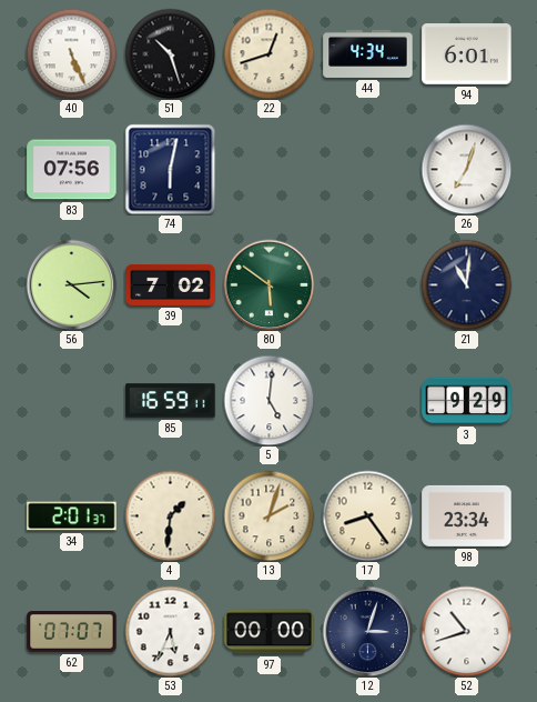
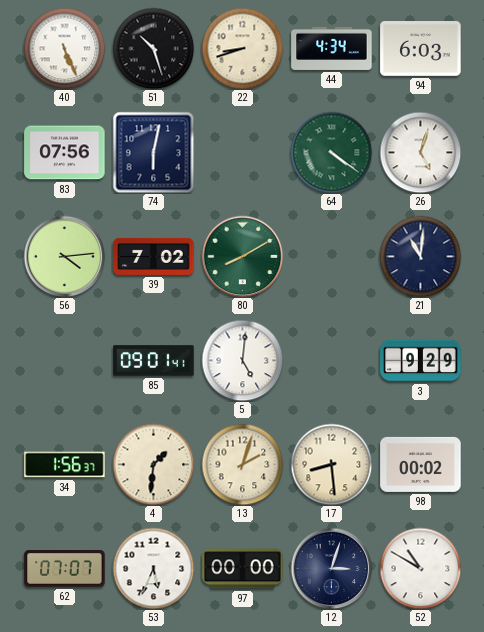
22: 12:42 -> 8:42 (242, 48)
94: 6:01 -> 6:03 (421, 49)
64: none -> 4:21 (331, 152)
26: 7:03 -> 5:03 (420, 152)
80: 5:51 -> 8:10 (242, 256)
85: 16:59 -> 09:01 (154, 361)
34: 2:01 -> 1:56 (65, 465)
17: 8:24 -> 8:29 (331, 464)
98: 23:34 -> 00:02 (421, 464)
52: 10:42 -> 10:50 (420, 568)
